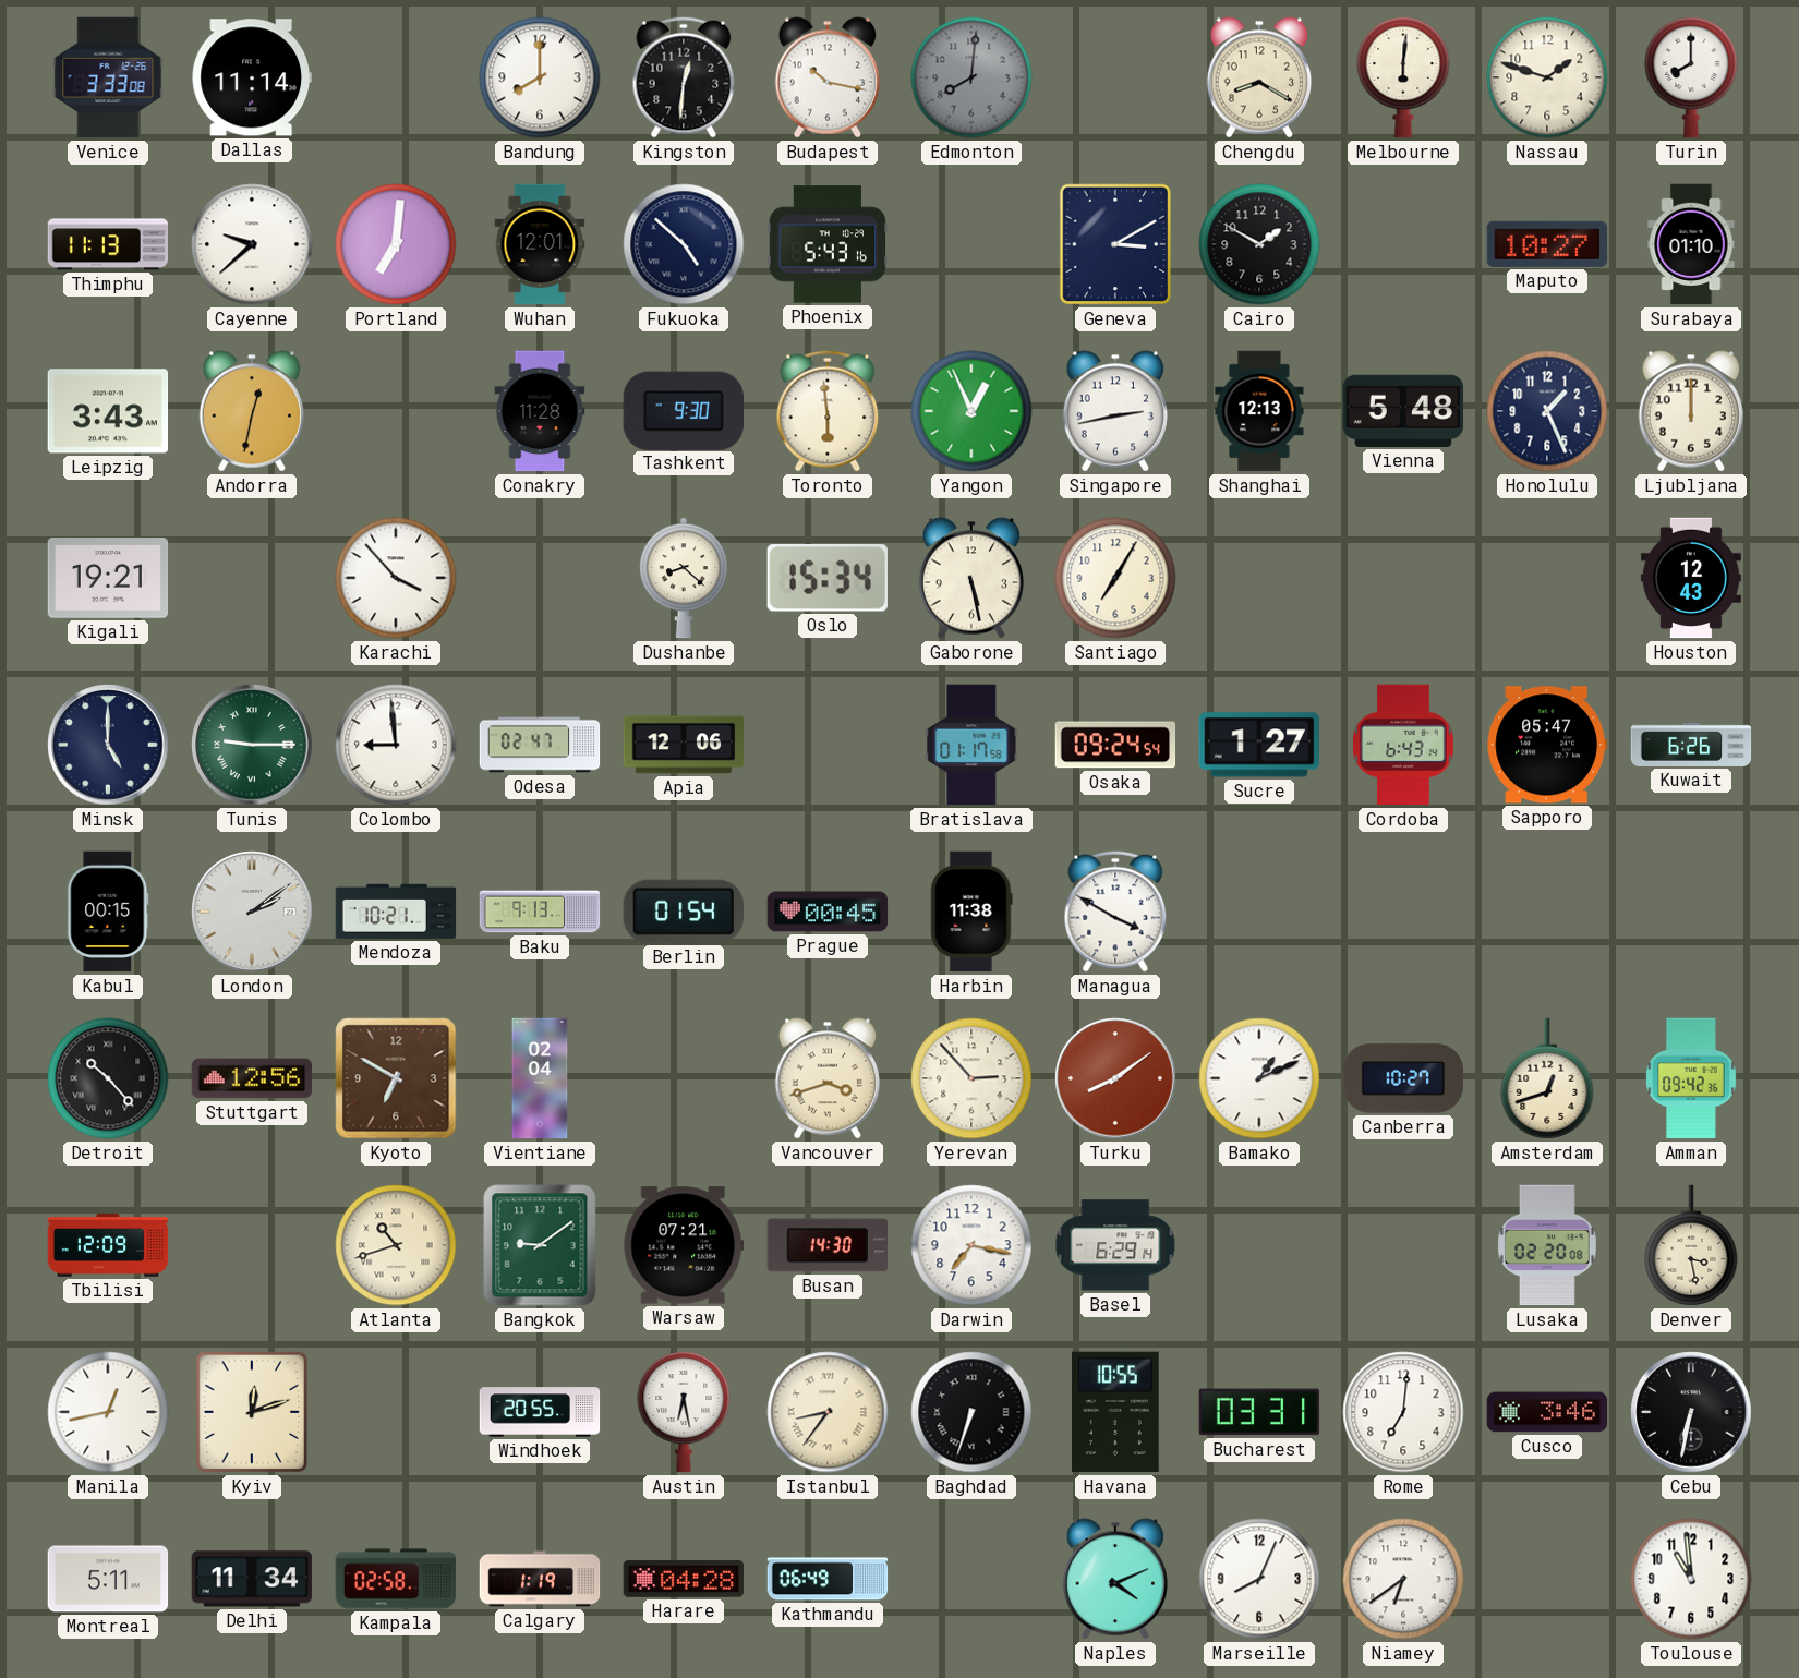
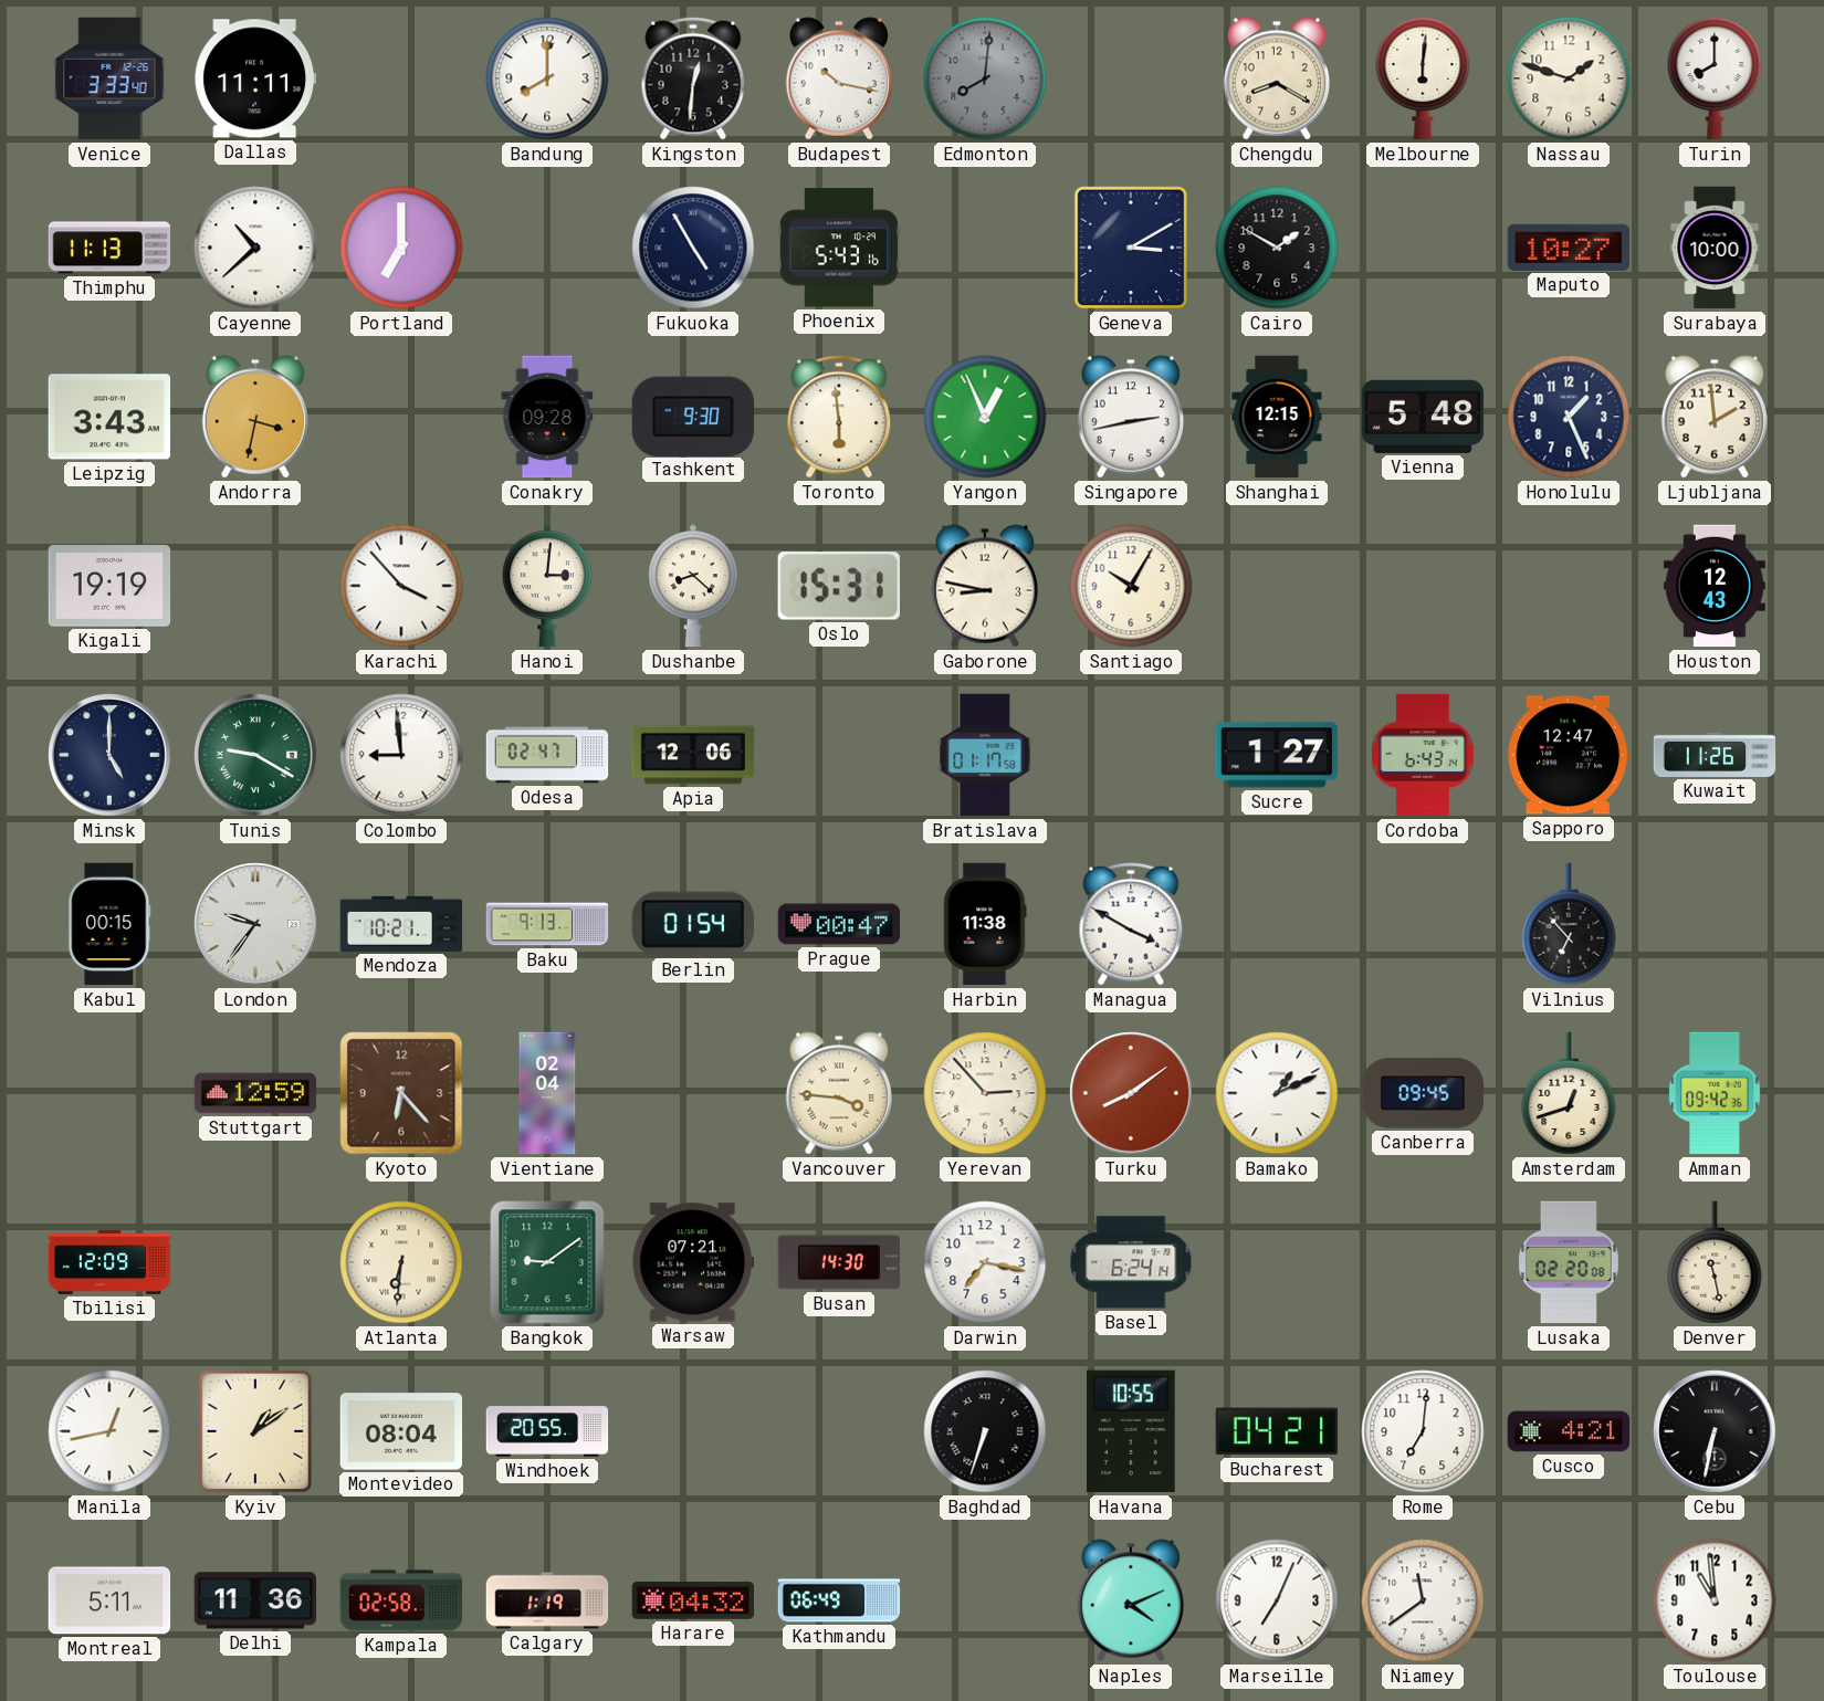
Venice: 3:33:08 -> 3:33:40 (109, 78)
Dallas: 11:14 -> 11:11 (254, 78)
Cayenne: 9:38 -> 10:38 (255, 248)
Portland: 7:01 -> 7:00 (401, 248)
Wuhan: 12:01 -> none (540, 244)
Fukuoka: 4:52 -> 4:55 (693, 248)
Surabaya: 01:10 -> 10:00 (1715, 248)
Andorra: 12:32 -> 3:32 (255, 417)
Conakry: 11:28 -> 09:28 (547, 417)
Shanghai: 12:13 -> 12:15 (1277, 417)
Ljubljana: 12:00 -> 1:59 (1715, 417)
Kigali: 19:21 -> 19:19 (109, 586)
Hanoi: none -> 3:01 (547, 586)
Oslo: 15:34 -> 15:31 (839, 586)
Gaborone: 5:28 -> 8:47 (985, 586)
Santiago: 7:05 -> 10:05 (1131, 586)
Tunis: 9:15 -> 9:20 (255, 755)
Osaka: 09:24 -> none (1115, 745)
Sapporo: 05:47 -> 12:47 (1568, 755)
Kuwait: 6:26 -> 11:26 (1715, 755)
London: 2:09 -> 9:36 (255, 924)
Prague: 00:45 -> 00:47 (839, 924)
Vilnius: none -> 6:53 (1569, 924)
Detroit: 10:23 -> none (108, 1078)
Stuttgart: 12:56 -> 12:59 (255, 1093)
Kyoto: 6:50 -> 6:23 (401, 1093)
Vancouver: 3:42 -> 3:46 (839, 1093)
Canberra: 10:27 -> 09:45 (1423, 1093)
Atlanta: 10:42 -> 6:31 (401, 1262)
Basel: 6:29 -> 6:24 (1131, 1262)
Denver: 3:28 -> 11:28 (1715, 1262)
Kyiv: 12:12 -> 1:09 (255, 1431)
Montevideo: none -> 08:04 (401, 1431)
Austin: 6:28 -> none (684, 1412)
Istanbul: 8:36 -> none (828, 1412)
Bucharest: 03:31 -> 04:21 (1277, 1431)
Cusco: 3:46 -> 4:21 (1569, 1431)
Delhi: 11:34 -> 11:36 (255, 1600)
Harare: 04:28 -> 04:32 (693, 1600)
Marseille: 8:04 -> 7:04 (1277, 1600)
Niamey: 6:39 -> 11:39 (1423, 1600)
